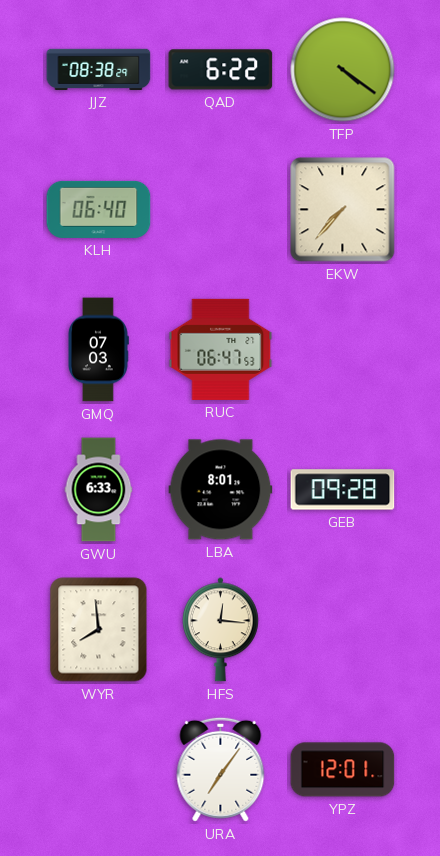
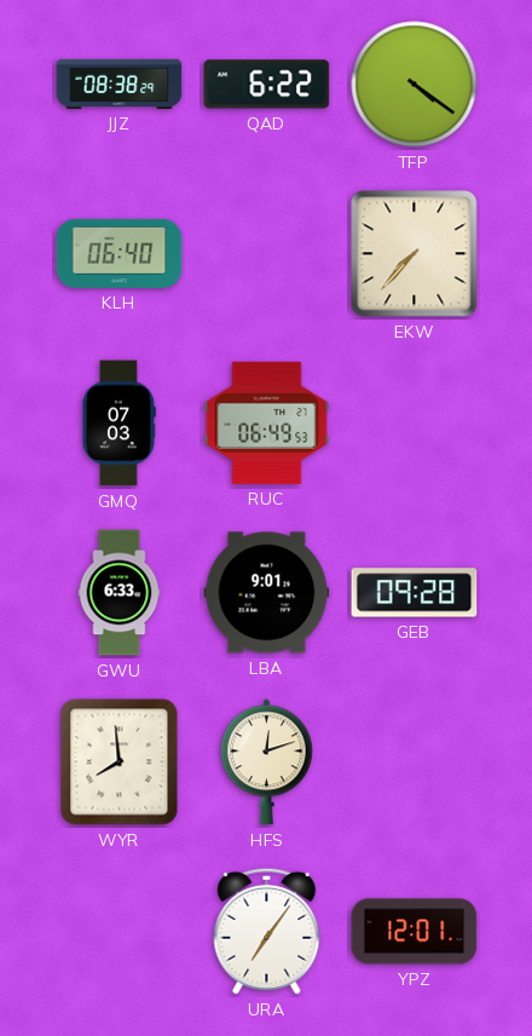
RUC: 06:47 -> 06:49 (267, 422)
LBA: 8:01 -> 9:01 (267, 593)
HFS: 12:16 -> 12:12 (266, 762)
